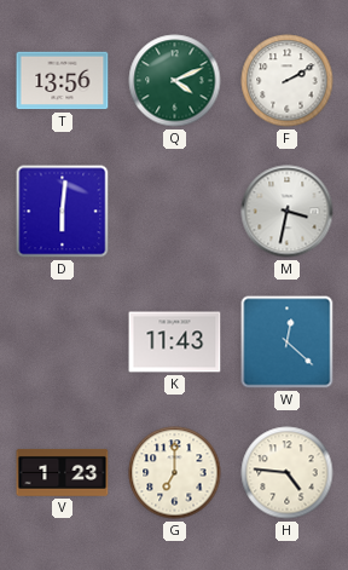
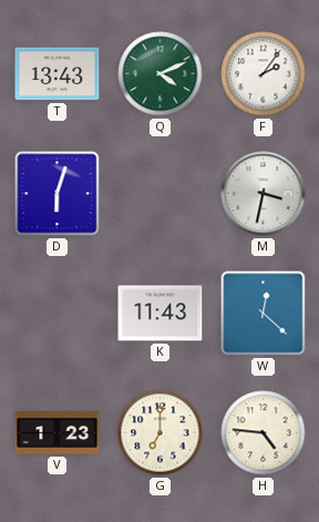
T: 13:56 -> 13:43 (58, 74)
F: 2:10 -> 2:06 (264, 74)
D: 6:01 -> 6:03 (58, 194)
